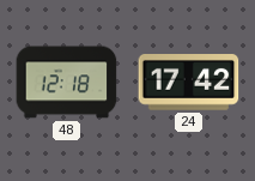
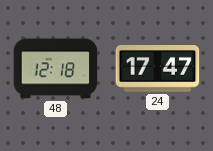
24: 17:42 -> 17:47 (158, 69)
